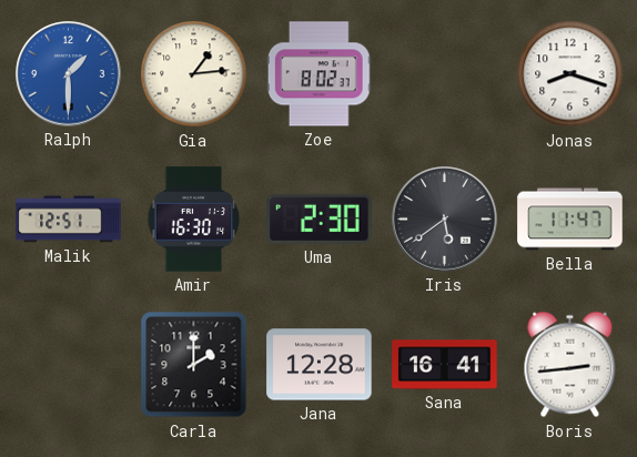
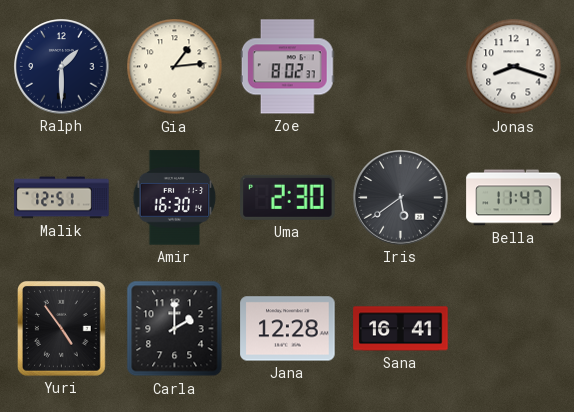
Ralph dial: blue -> navy (62, 67)
Yuri: none -> 4:54 (62, 329)
Boris: 2:44 -> none (570, 365)
